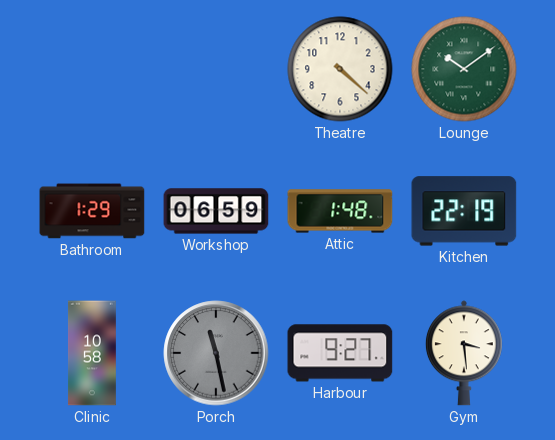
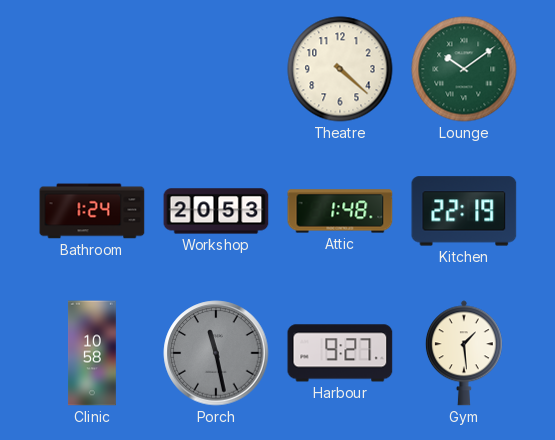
Bathroom: 1:29 -> 1:24 (92, 211)
Workshop: 06:59 -> 20:53 (216, 211)
Gym: 3:29 -> 1:29 (464, 353)
